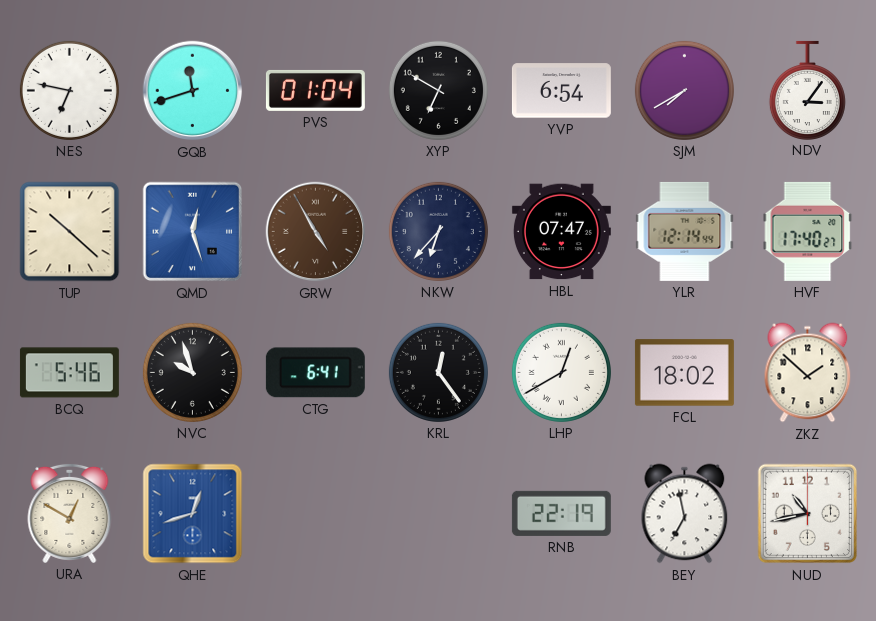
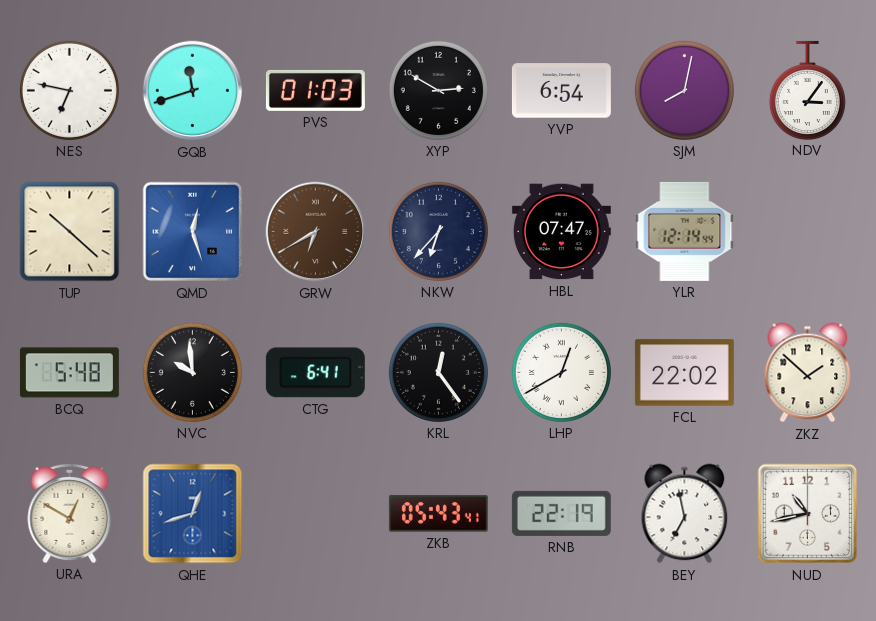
PVS: 01:04 -> 01:03 (315, 90)
XYP: 6:50 -> 2:50 (438, 90)
SJM: 7:40 -> 8:02 (684, 90)
GRW: 4:55 -> 6:40 (316, 232)
HVF: 17:40 -> none (808, 231)
BCQ: 5:46 -> 5:48 (69, 373)
NVC: 9:57 -> 9:59 (192, 372)
FCL: 18:02 -> 22:02 (684, 373)
ZKB: none -> 05:43 (438, 514)
